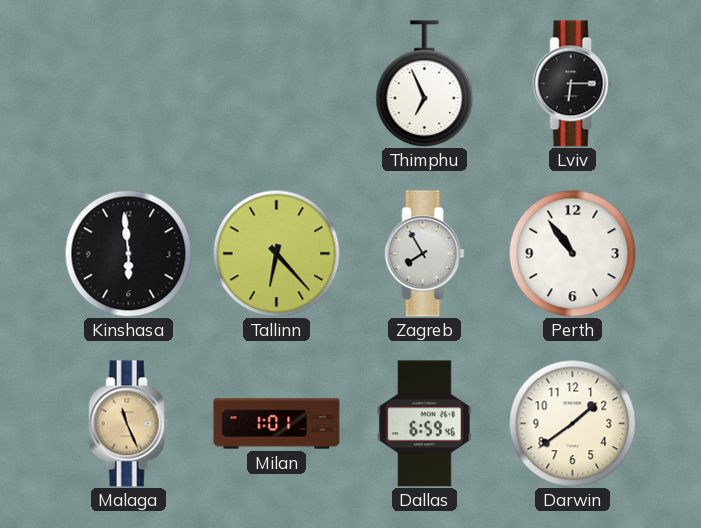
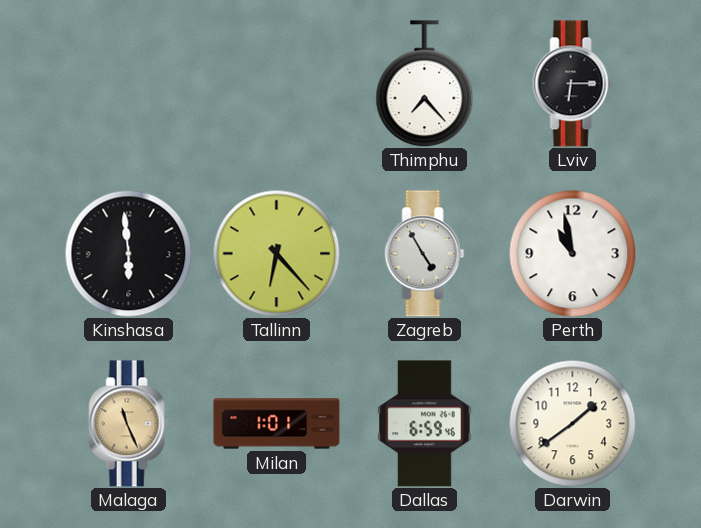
Thimphu: 6:56 -> 7:23 (425, 84)
Zagreb: 7:55 -> 4:55 (425, 254)
Perth: 10:54 -> 10:58 (572, 253)
